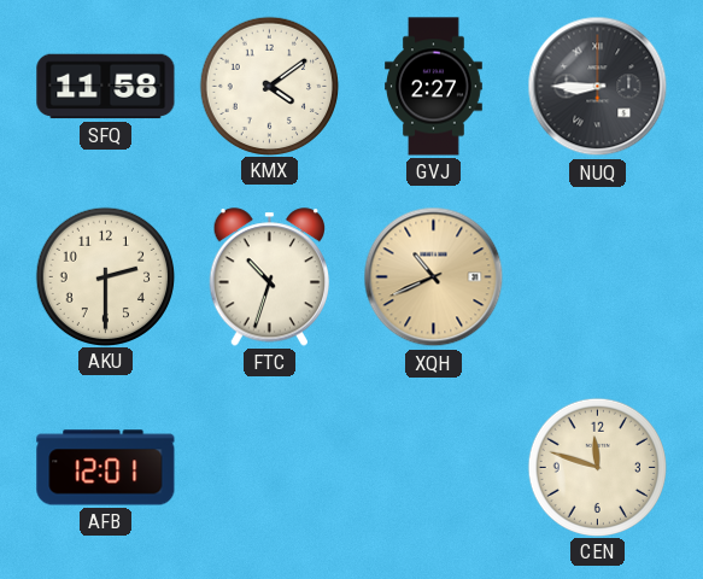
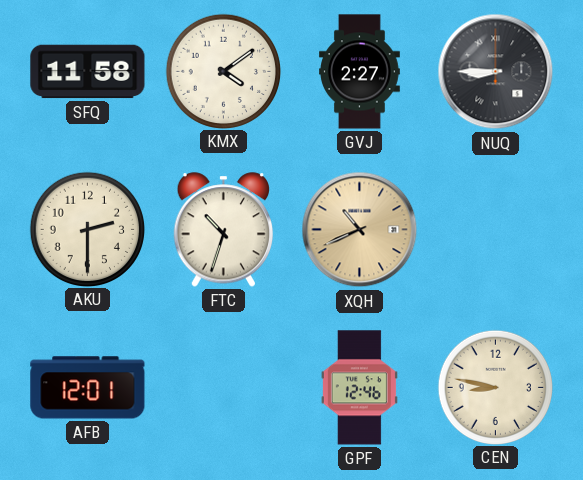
GPF: none -> 12:46 (359, 388)
CEN: 11:48 -> 8:47 (495, 387)
